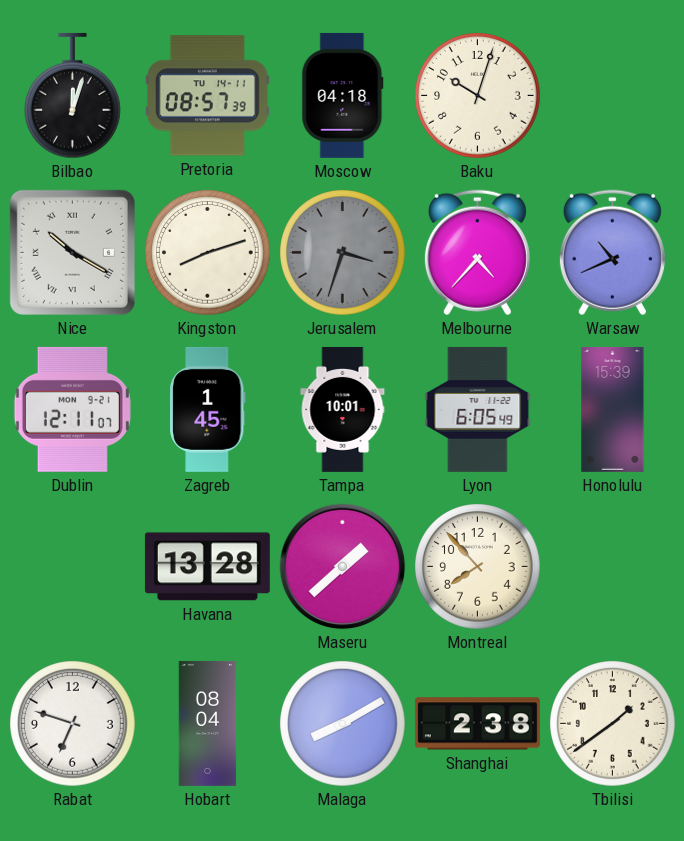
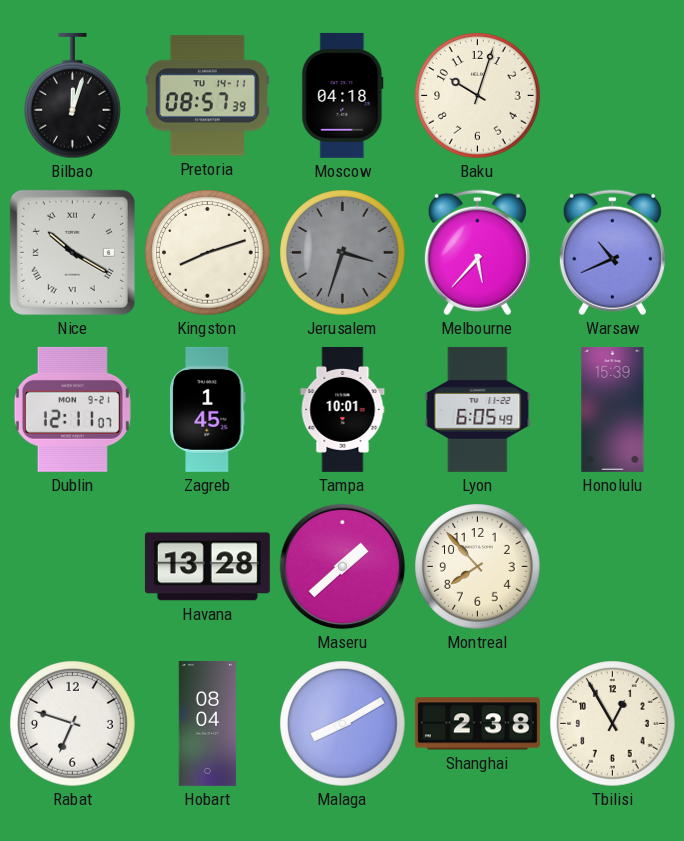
Melbourne: 4:37 -> 5:37 (477, 253)
Tbilisi: 1:39 -> 12:55 (613, 724)
